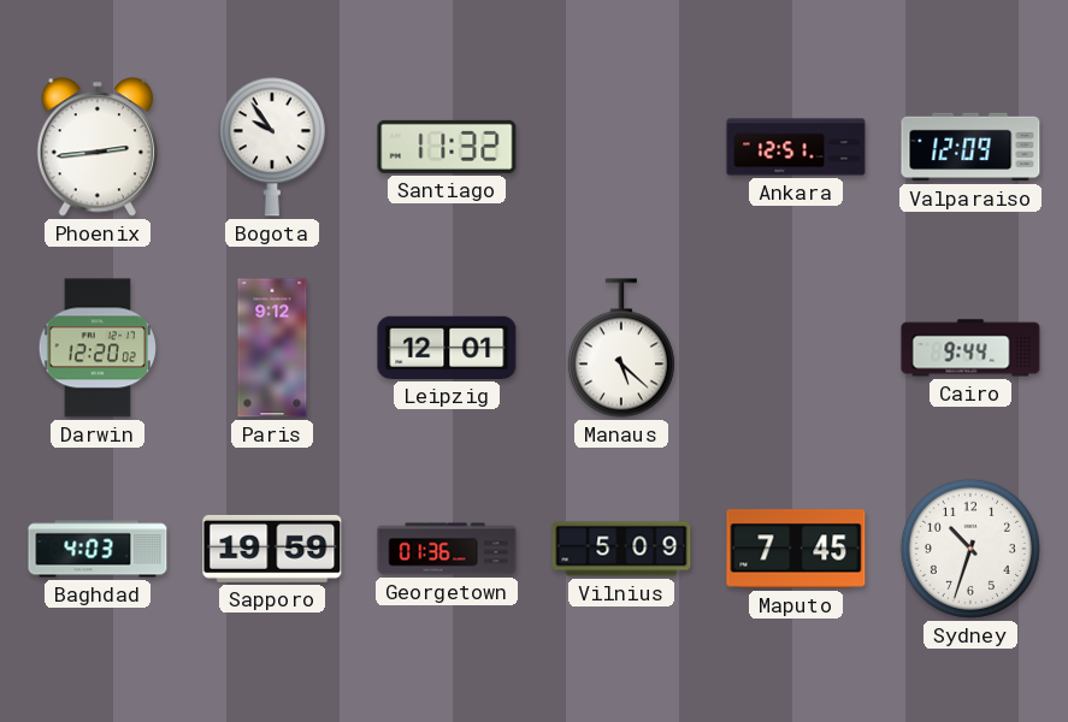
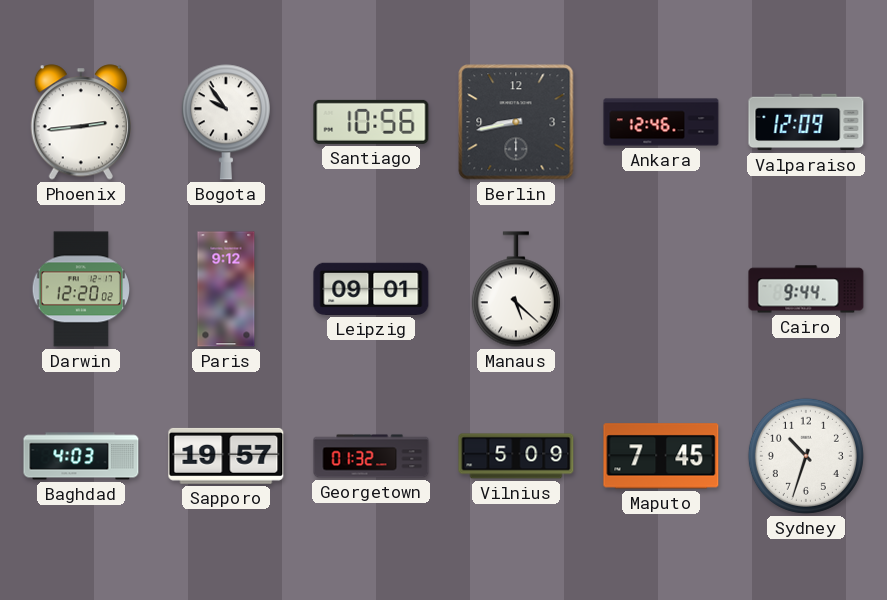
Santiago: 11:32 -> 10:56 (371, 122)
Berlin: none -> 8:43 (516, 122)
Ankara: 12:51 -> 12:46 (661, 122)
Leipzig: 12:01 -> 09:01 (371, 289)
Sapporo: 19:59 -> 19:57 (226, 456)
Georgetown: 01:36 -> 01:32 (371, 456)
